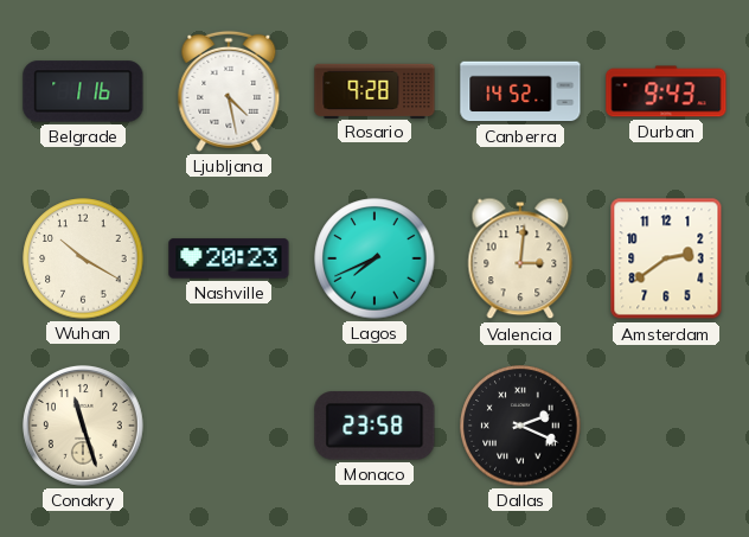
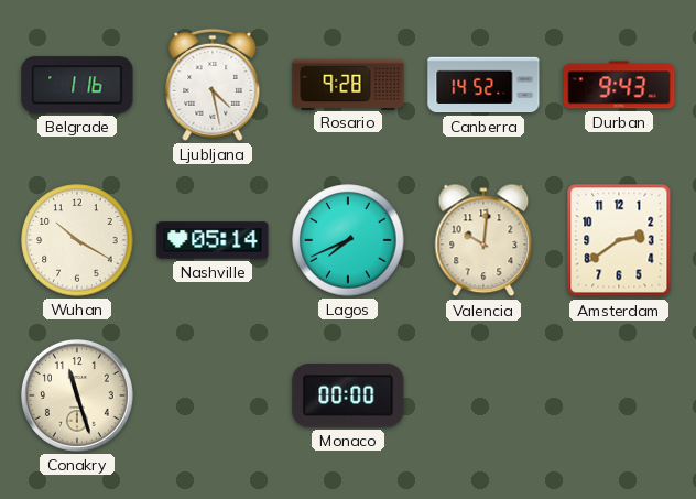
Nashville: 20:23 -> 05:14 (213, 240)
Valencia: 3:01 -> 10:01 (483, 240)
Monaco: 23:58 -> 00:00 (348, 395)
Dallas: 2:19 -> none (520, 426)
